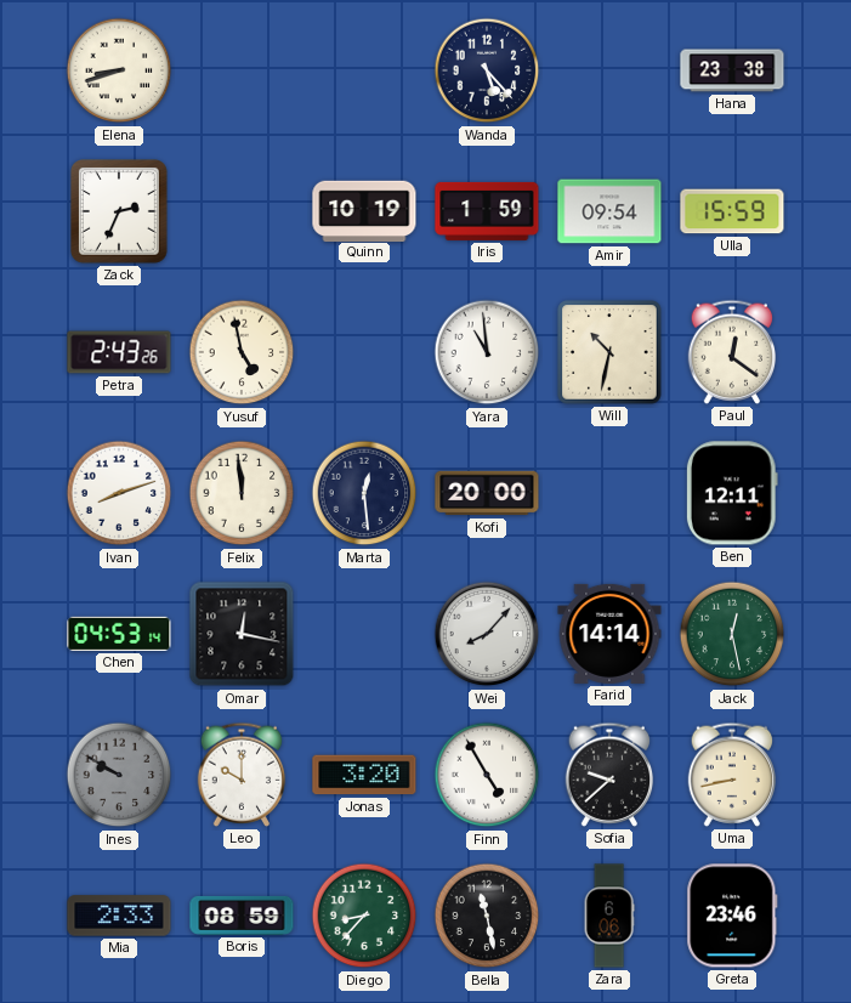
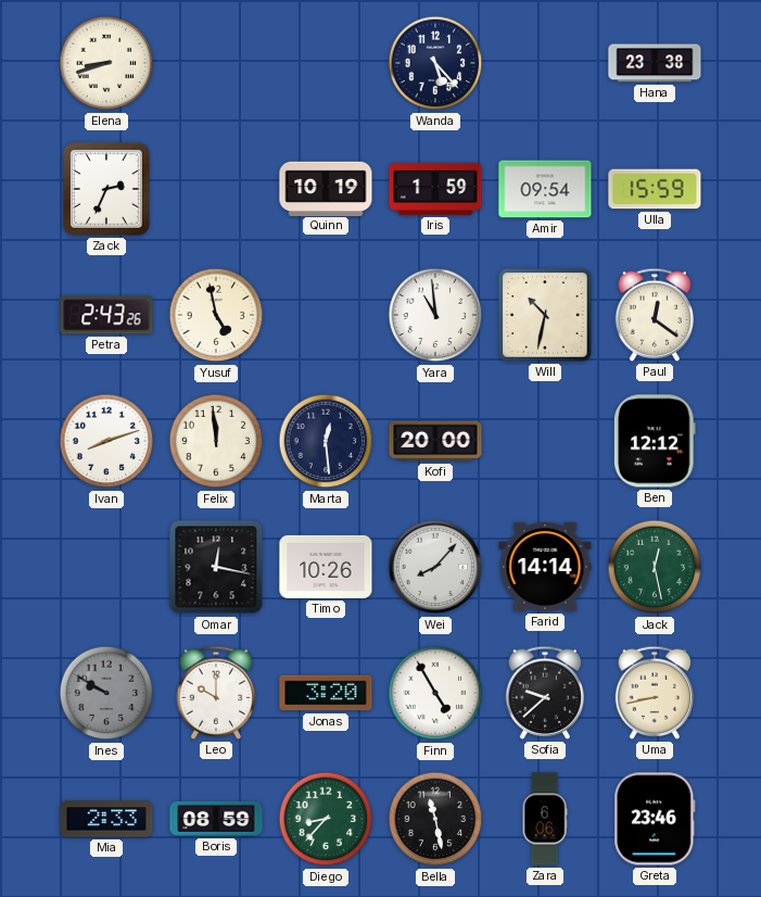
Ben: 12:11 -> 12:12 (655, 441)
Chen: 04:53 -> none (119, 634)
Timo: none -> 10:26 (326, 567)
